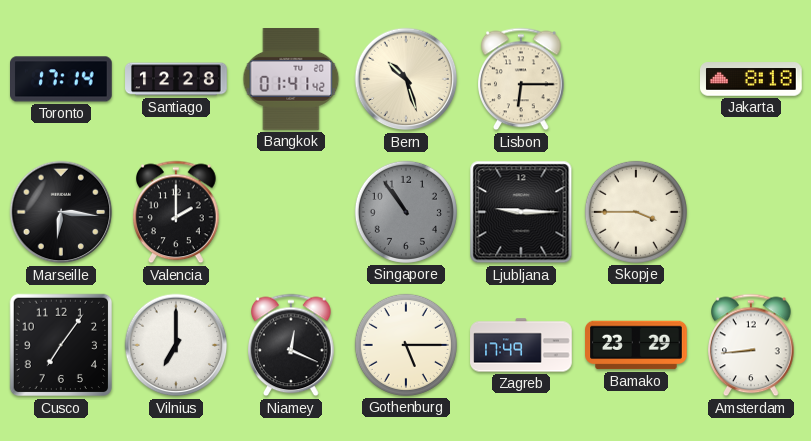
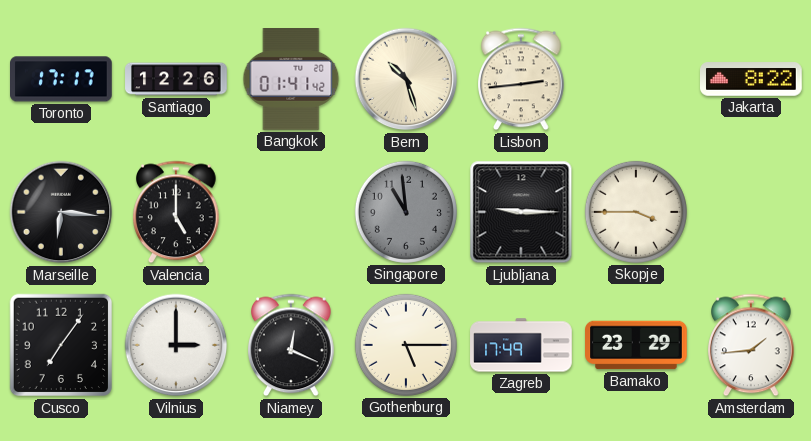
Toronto: 17:14 -> 17:17 (62, 79)
Santiago: 12:28 -> 12:26 (176, 79)
Lisbon: 6:15 -> 2:44 (522, 79)
Jakarta: 8:18 -> 8:22 (752, 79)
Valencia: 2:00 -> 5:00 (177, 212)
Singapore: 10:54 -> 10:59 (406, 212)
Vilnius: 7:00 -> 3:00 (176, 345)
Amsterdam: 8:44 -> 1:44 (752, 345)
